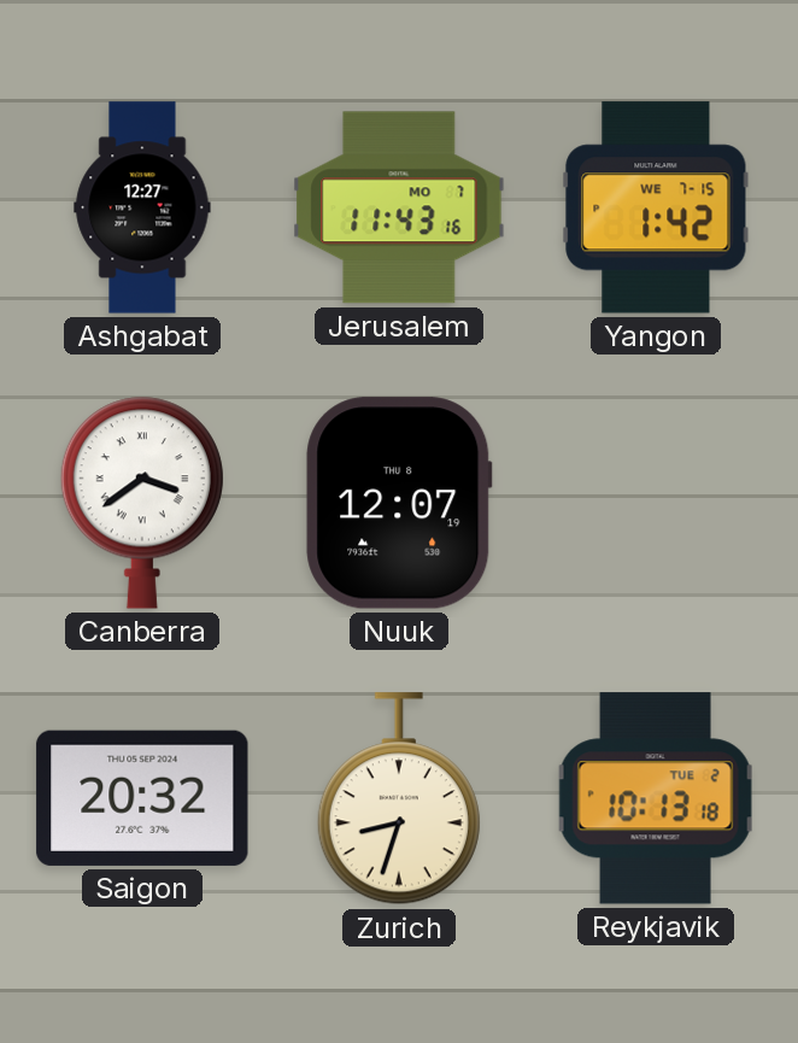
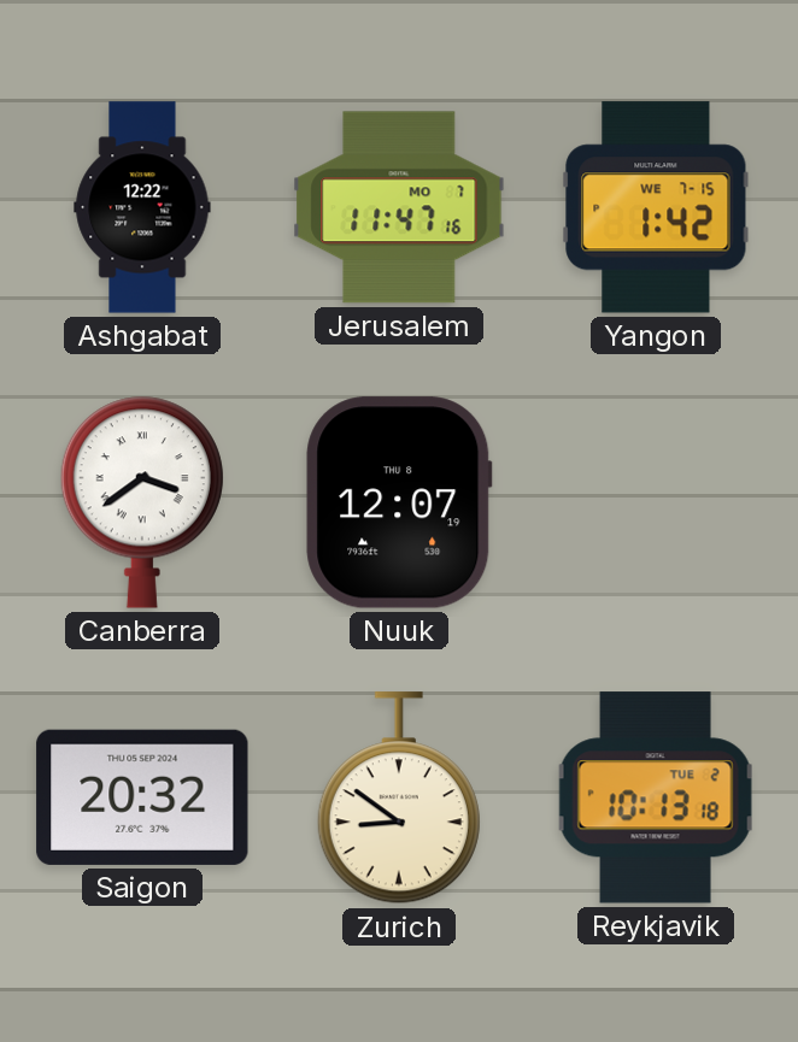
Ashgabat: 12:27 -> 12:22 (142, 207)
Jerusalem: 11:43 -> 11:47 (399, 207)
Zurich: 8:33 -> 8:51 (399, 799)
